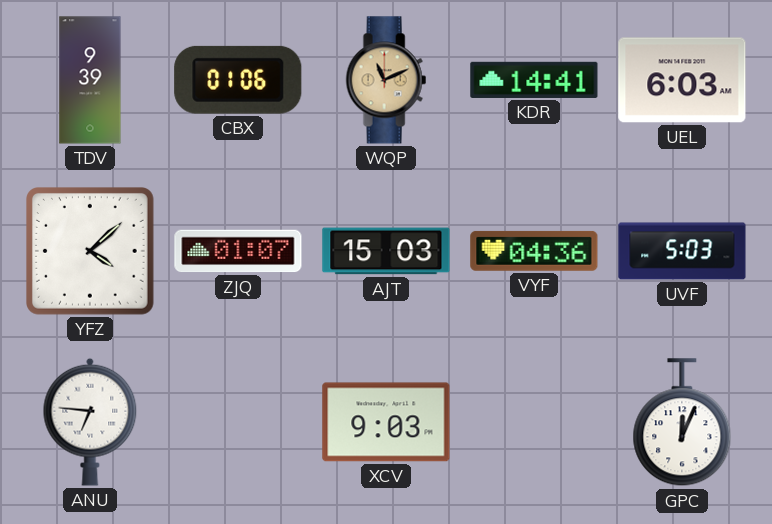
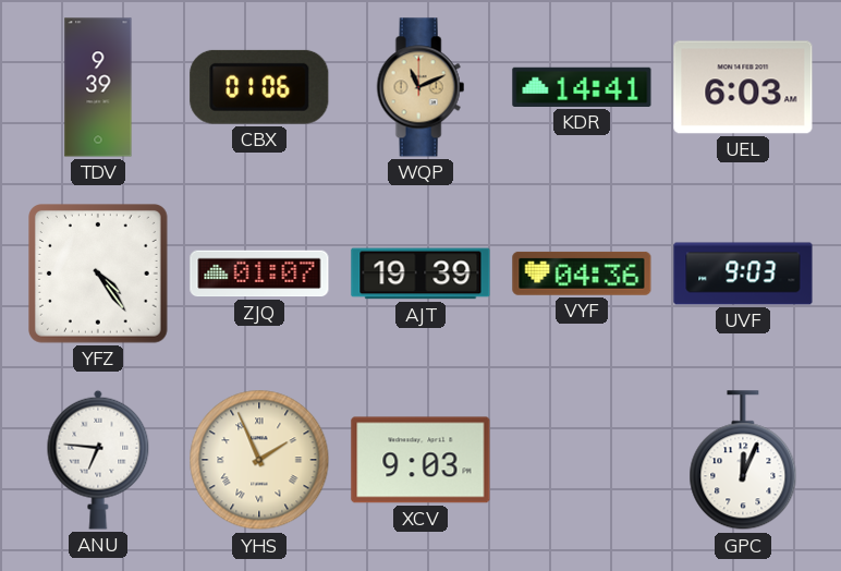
YFZ: 4:08 -> 4:24 (99, 275)
AJT: 15:03 -> 19:39 (421, 274)
UVF: 5:03 -> 9:03 (743, 274)
YHS: none -> 1:56 (259, 460)
